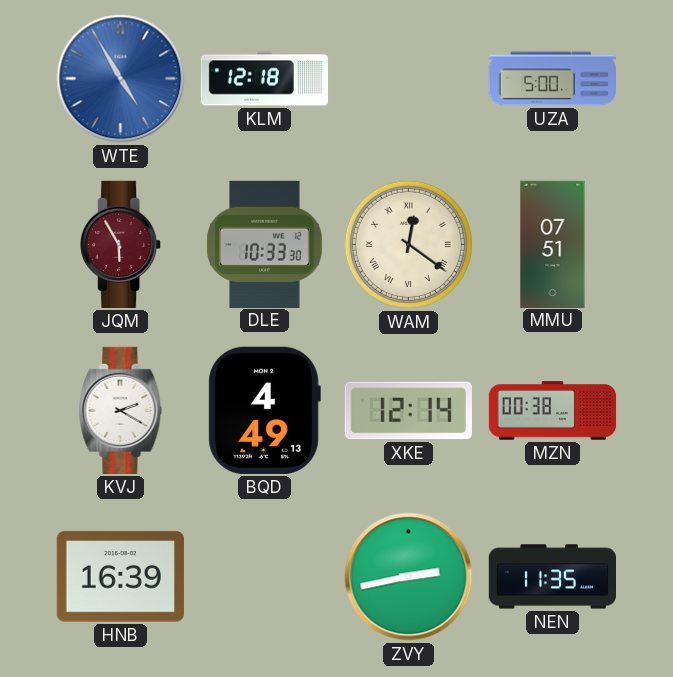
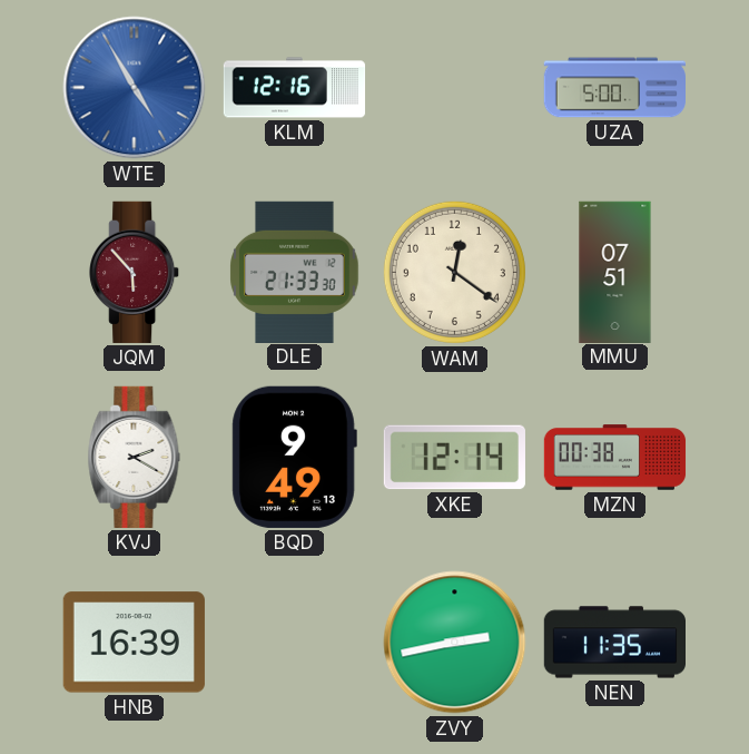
KLM: 12:18 -> 12:16 (295, 88)
JQM: 5:55 -> 5:53 (135, 272)
DLE: 10:33 -> 21:33 (295, 272)
WAM numerals: Roman -> Arabic (454, 272)
BQD: 4:49 -> 9:49 (294, 457)
